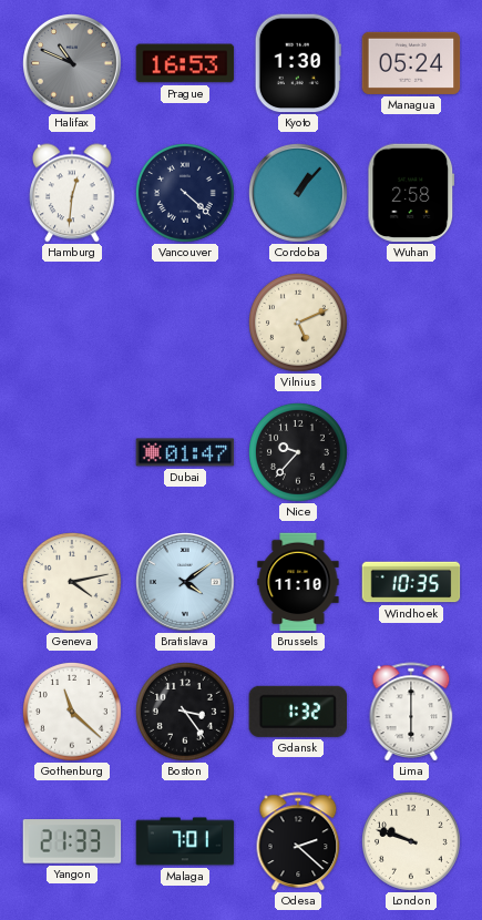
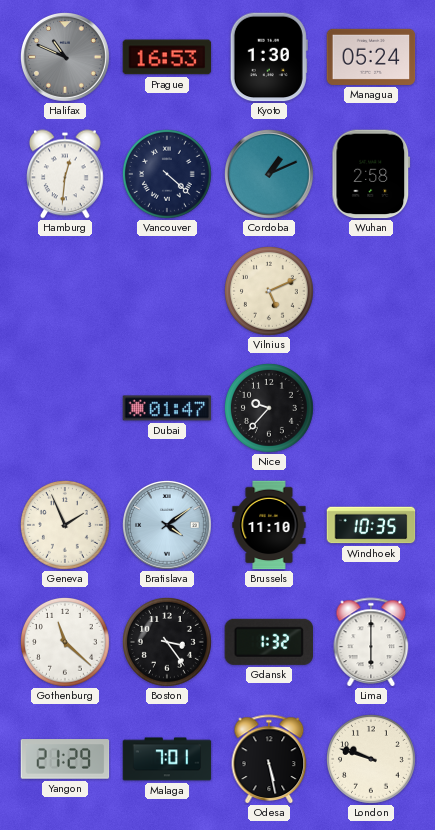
Cordoba: 1:07 -> 1:11 (270, 175)
Geneva: 4:13 -> 1:56 (66, 526)
Yangon: 21:33 -> 21:29 (65, 759)
Odesa: 2:22 -> 5:28 (269, 759)
